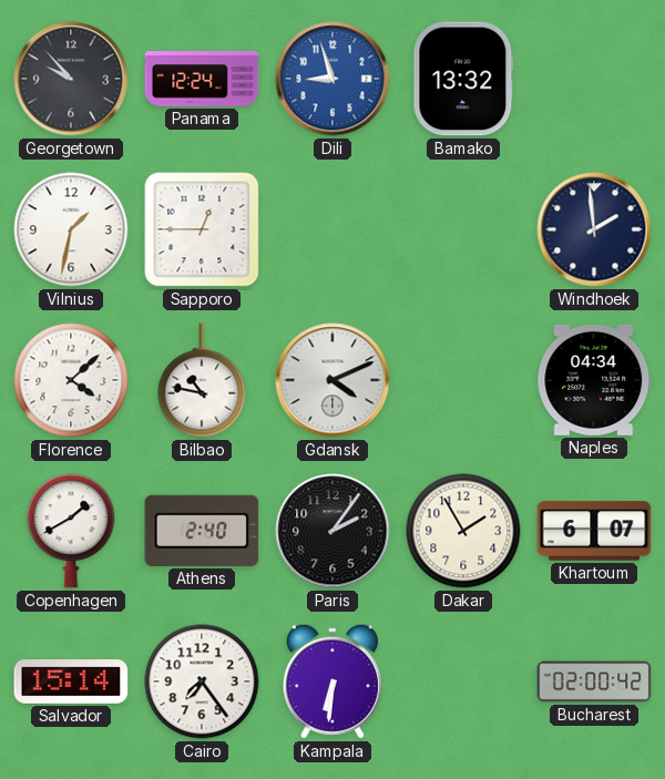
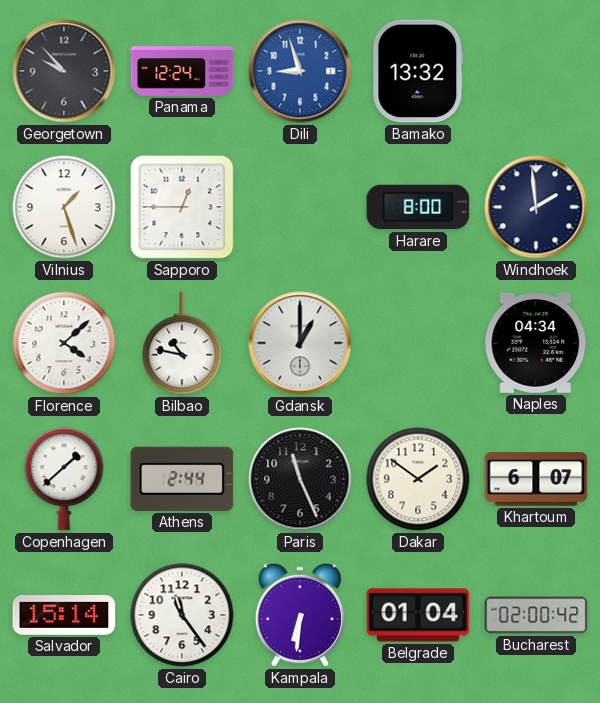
Vilnius: 1:32 -> 1:27 (64, 207)
Harare: none -> 8:00 (418, 207)
Gdansk: 4:11 -> 1:00 (300, 343)
Copenhagen: 1:40 -> 1:38 (64, 479)
Athens: 2:40 -> 2:44 (182, 479)
Paris: 2:06 -> 11:26 (300, 479)
Dakar: 1:55 -> 1:51 (418, 479)
Cairo: 7:24 -> 11:24 (182, 615)
Belgrade: none -> 01:04 (418, 615)
